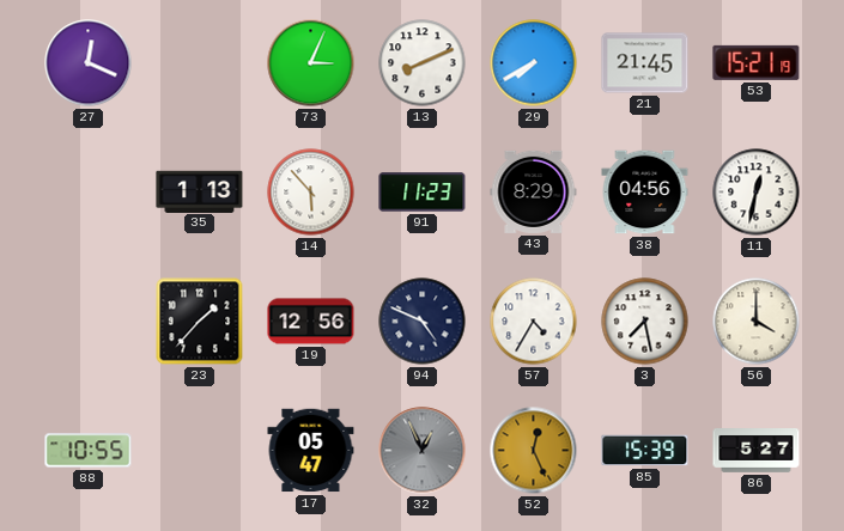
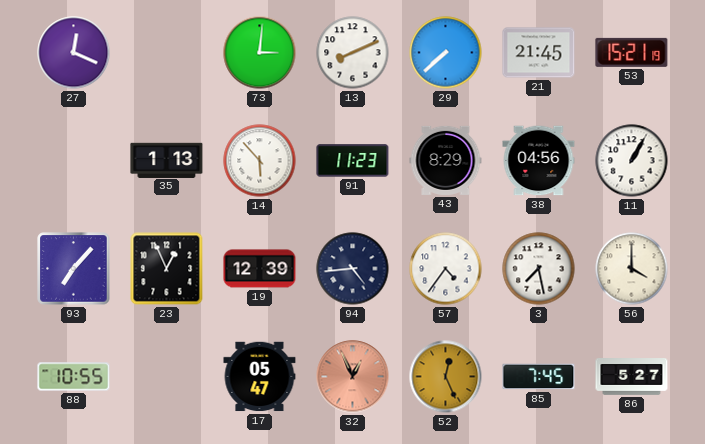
73: 3:04 -> 3:01 (260, 53)
29: 7:40 -> 7:38 (446, 53)
11: 12:32 -> 1:05 (632, 161)
93: none -> 7:07 (74, 269)
23: 1:37 -> 12:56 (167, 269)
19: 12:56 -> 12:39 (260, 269)
94: 4:49 -> 4:44 (353, 269)
57: 4:35 -> 4:36 (446, 269)
32 dial: grey -> salmon (353, 377)
85: 15:39 -> 7:45 (539, 377)
